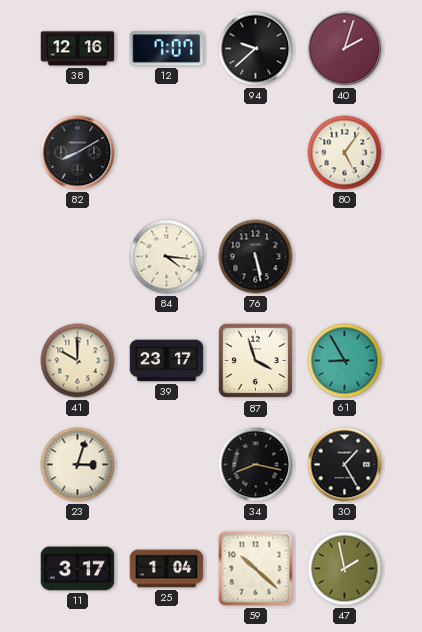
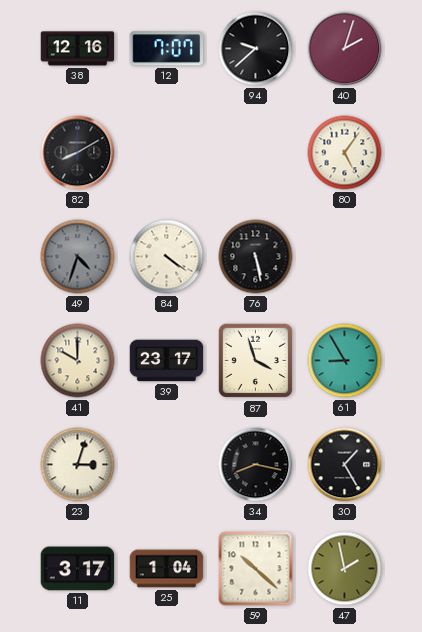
49: none -> 4:33 (78, 257)
84: 4:16 -> 4:21 (167, 257)
